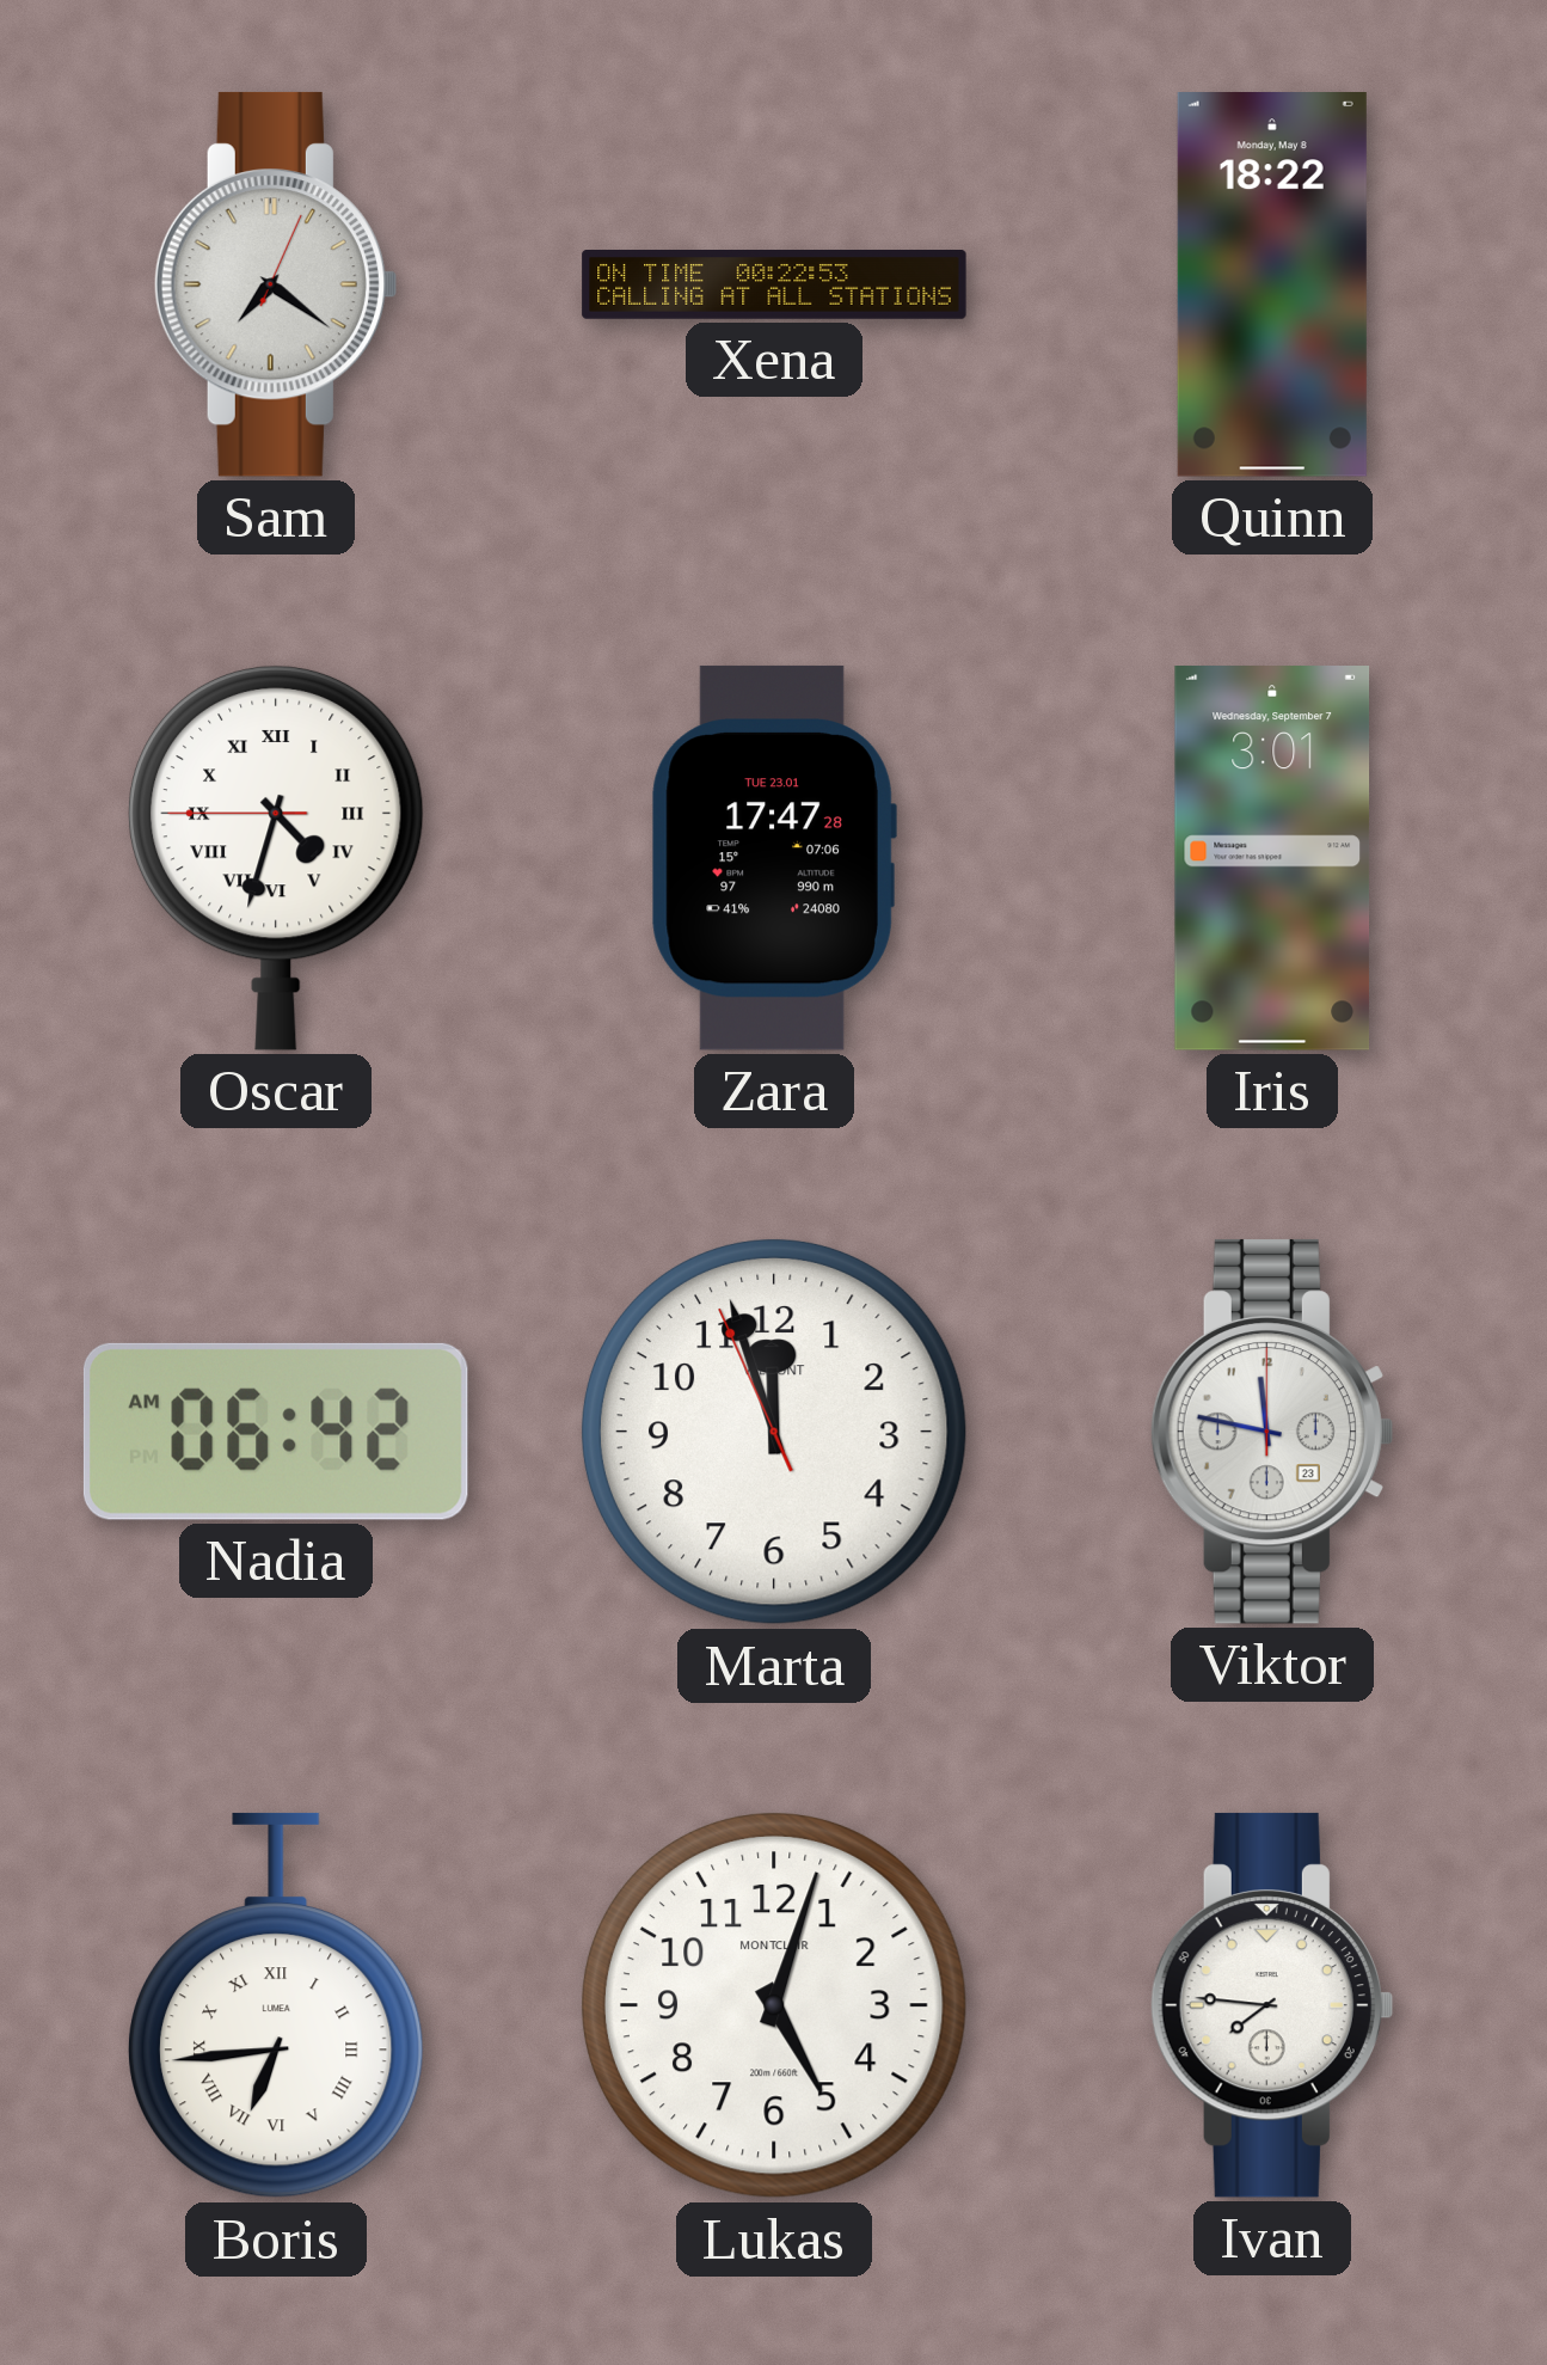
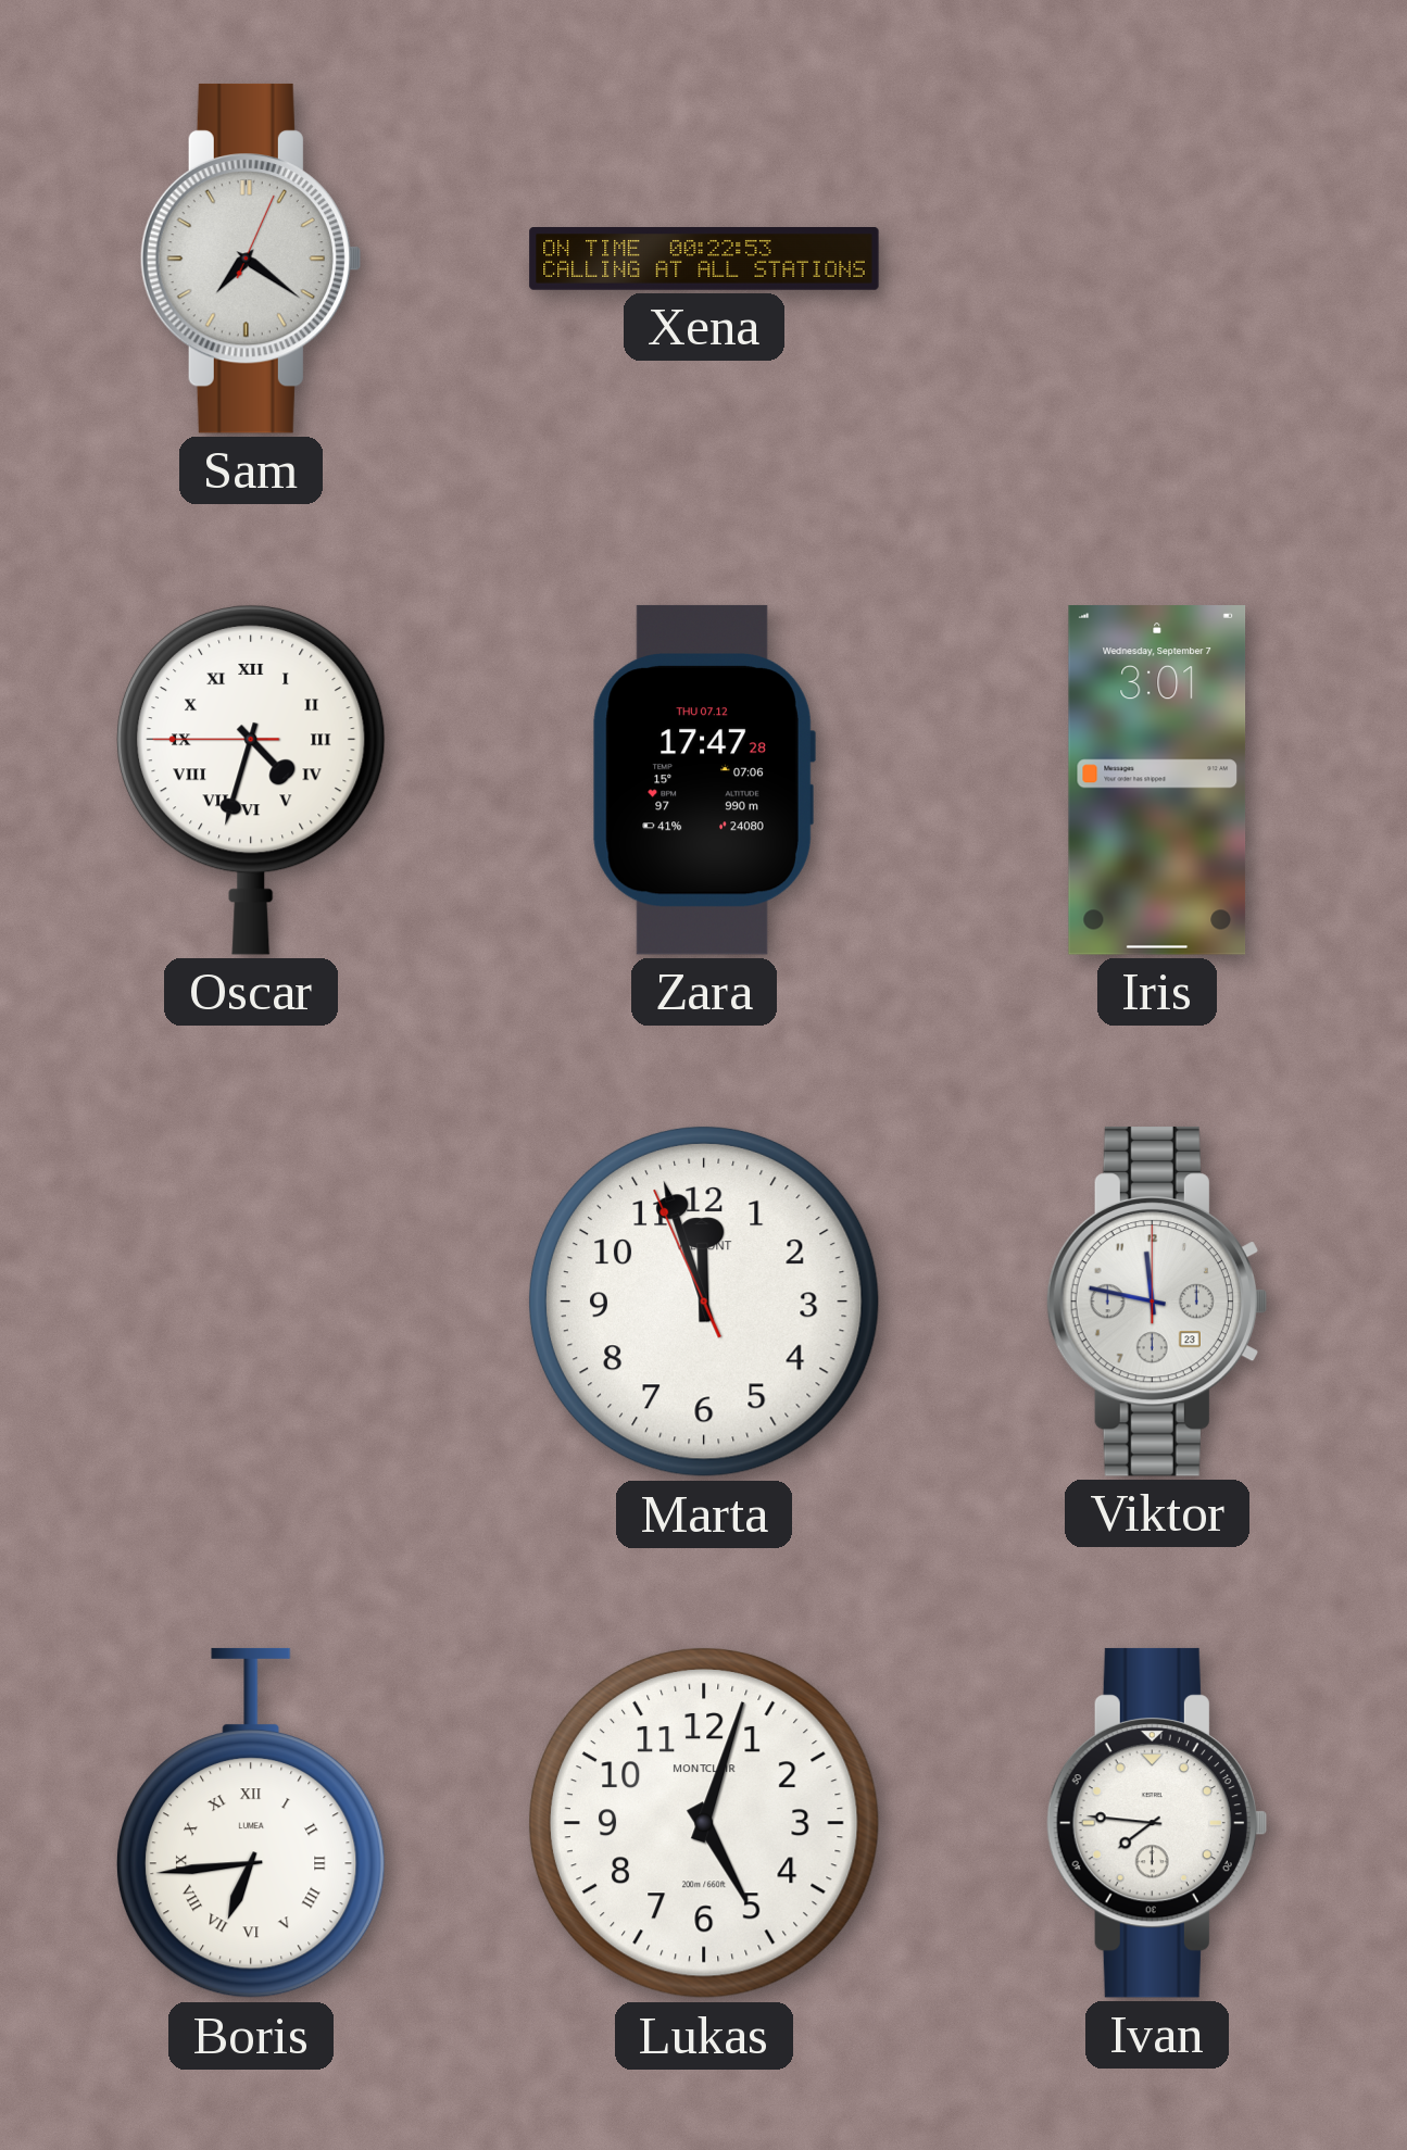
Quinn: 18:22 -> none (1272, 286)
Zara date: TUE 23.01 -> THU 07.12 (704, 780)
Nadia: 06:42 -> none (276, 1432)
